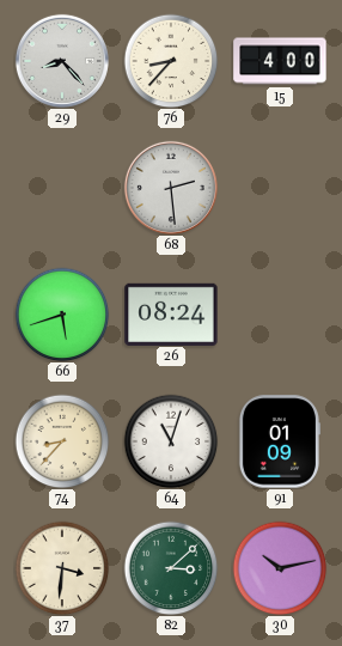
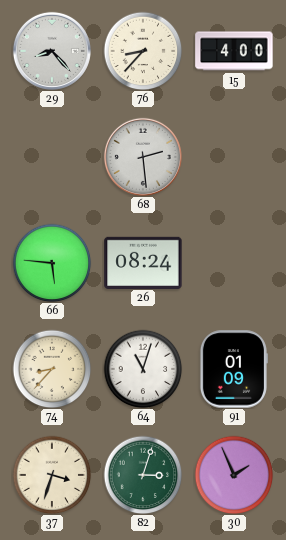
66: 5:42 -> 5:46 (52, 263)
37: 3:31 -> 3:33 (52, 475)
82: 3:08 -> 3:03 (143, 475)
30: 10:13 -> 1:56 (234, 475)
